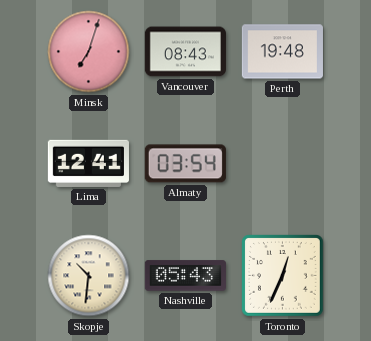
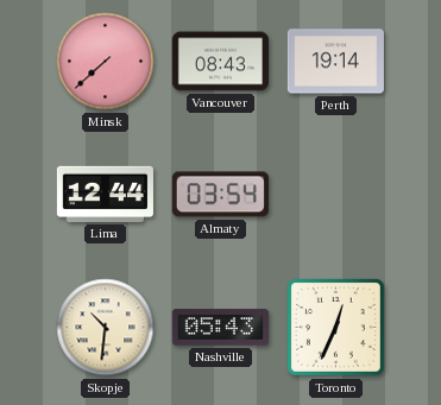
Minsk: 7:03 -> 7:38 (106, 62)
Perth: 19:48 -> 19:14 (335, 62)
Lima: 12:41 -> 12:44 (105, 194)
